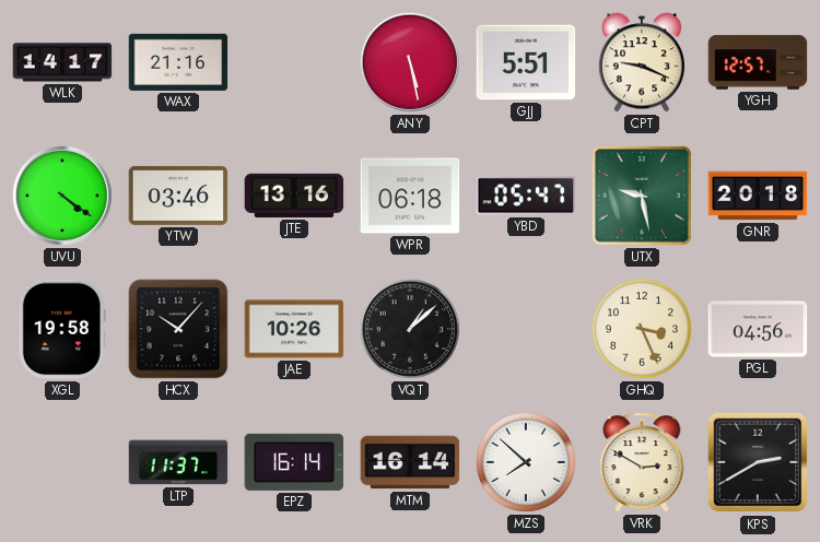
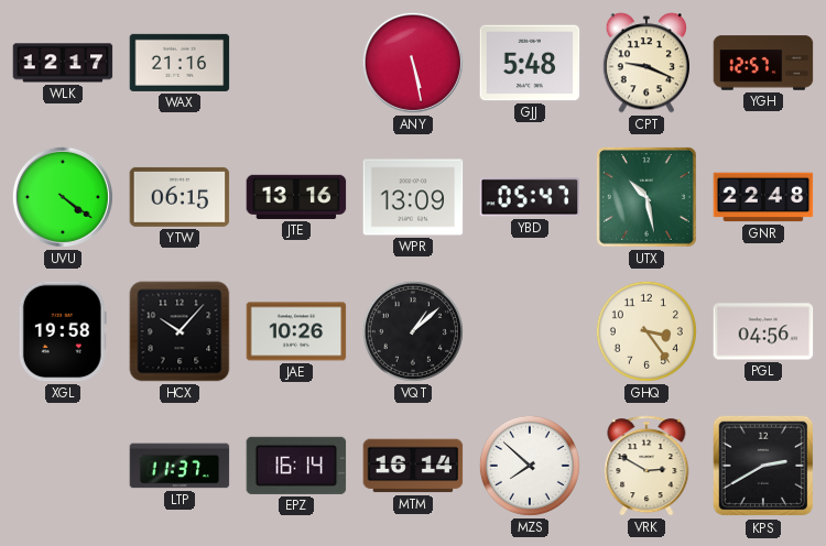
WLK: 14:17 -> 12:17 (63, 63)
GJJ: 5:51 -> 5:48 (530, 63)
YTW: 03:46 -> 06:15 (180, 197)
WPR: 06:18 -> 13:09 (413, 197)
UTX: 9:28 -> 10:28 (646, 197)
GNR: 20:18 -> 22:48 (763, 197)
GHQ: 3:26 -> 3:24 (646, 331)
